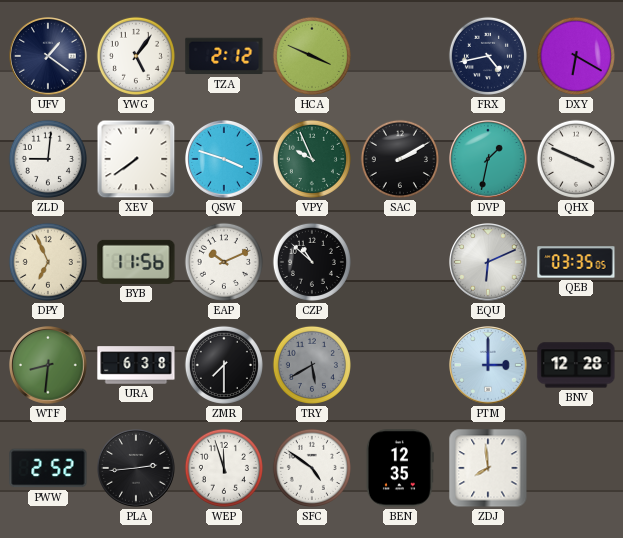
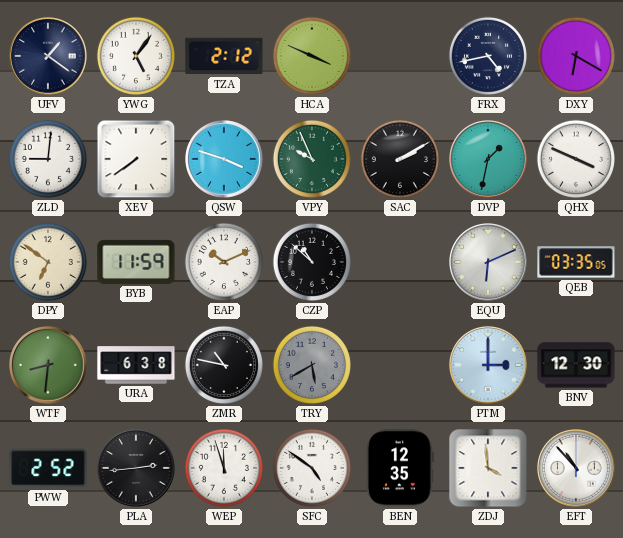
DPY: 6:56 -> 6:51 (48, 262)
BYB: 11:56 -> 11:59 (136, 262)
ZMR: 7:30 -> 10:47 (224, 365)
BNV: 12:28 -> 12:30 (576, 365)
ZDJ: 7:59 -> 3:59 (488, 468)
EFT: none -> 10:53 (577, 469)
